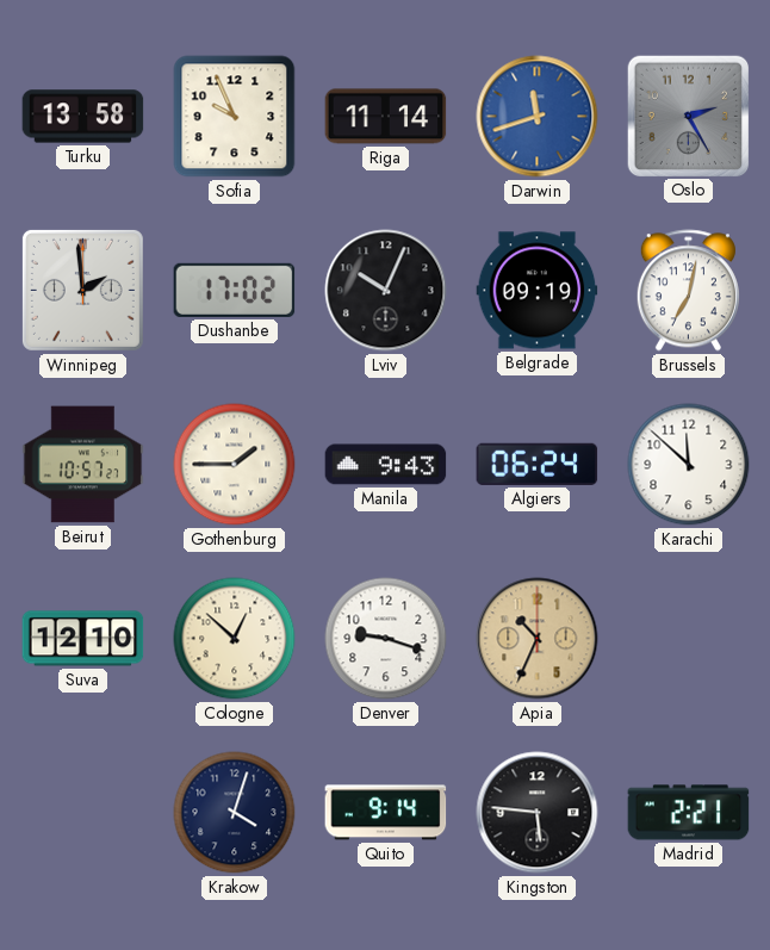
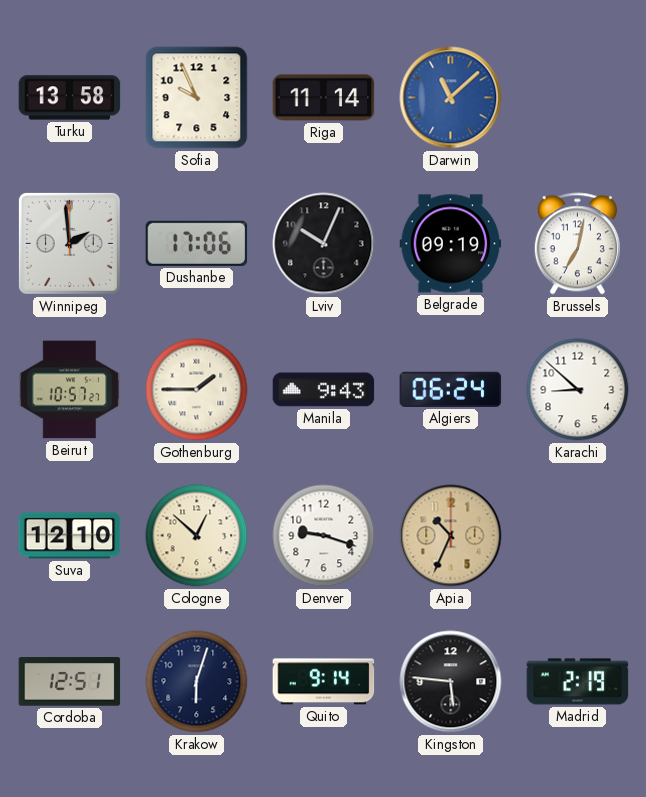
Darwin: 11:42 -> 11:08 (451, 98)
Oslo: 2:25 -> none (688, 116)
Dushanbe: 17:02 -> 17:06 (197, 243)
Karachi: 11:52 -> 8:52 (578, 390)
Cordoba: none -> 12:51 (70, 682)
Krakow: 4:03 -> 6:03 (197, 682)
Madrid: 2:21 -> 2:19 (578, 682)
